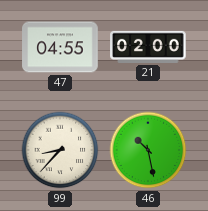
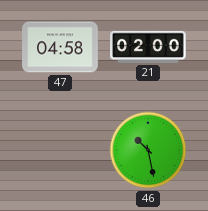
47: 04:55 -> 04:58 (60, 47)
99: 8:37 -> none (60, 150)
